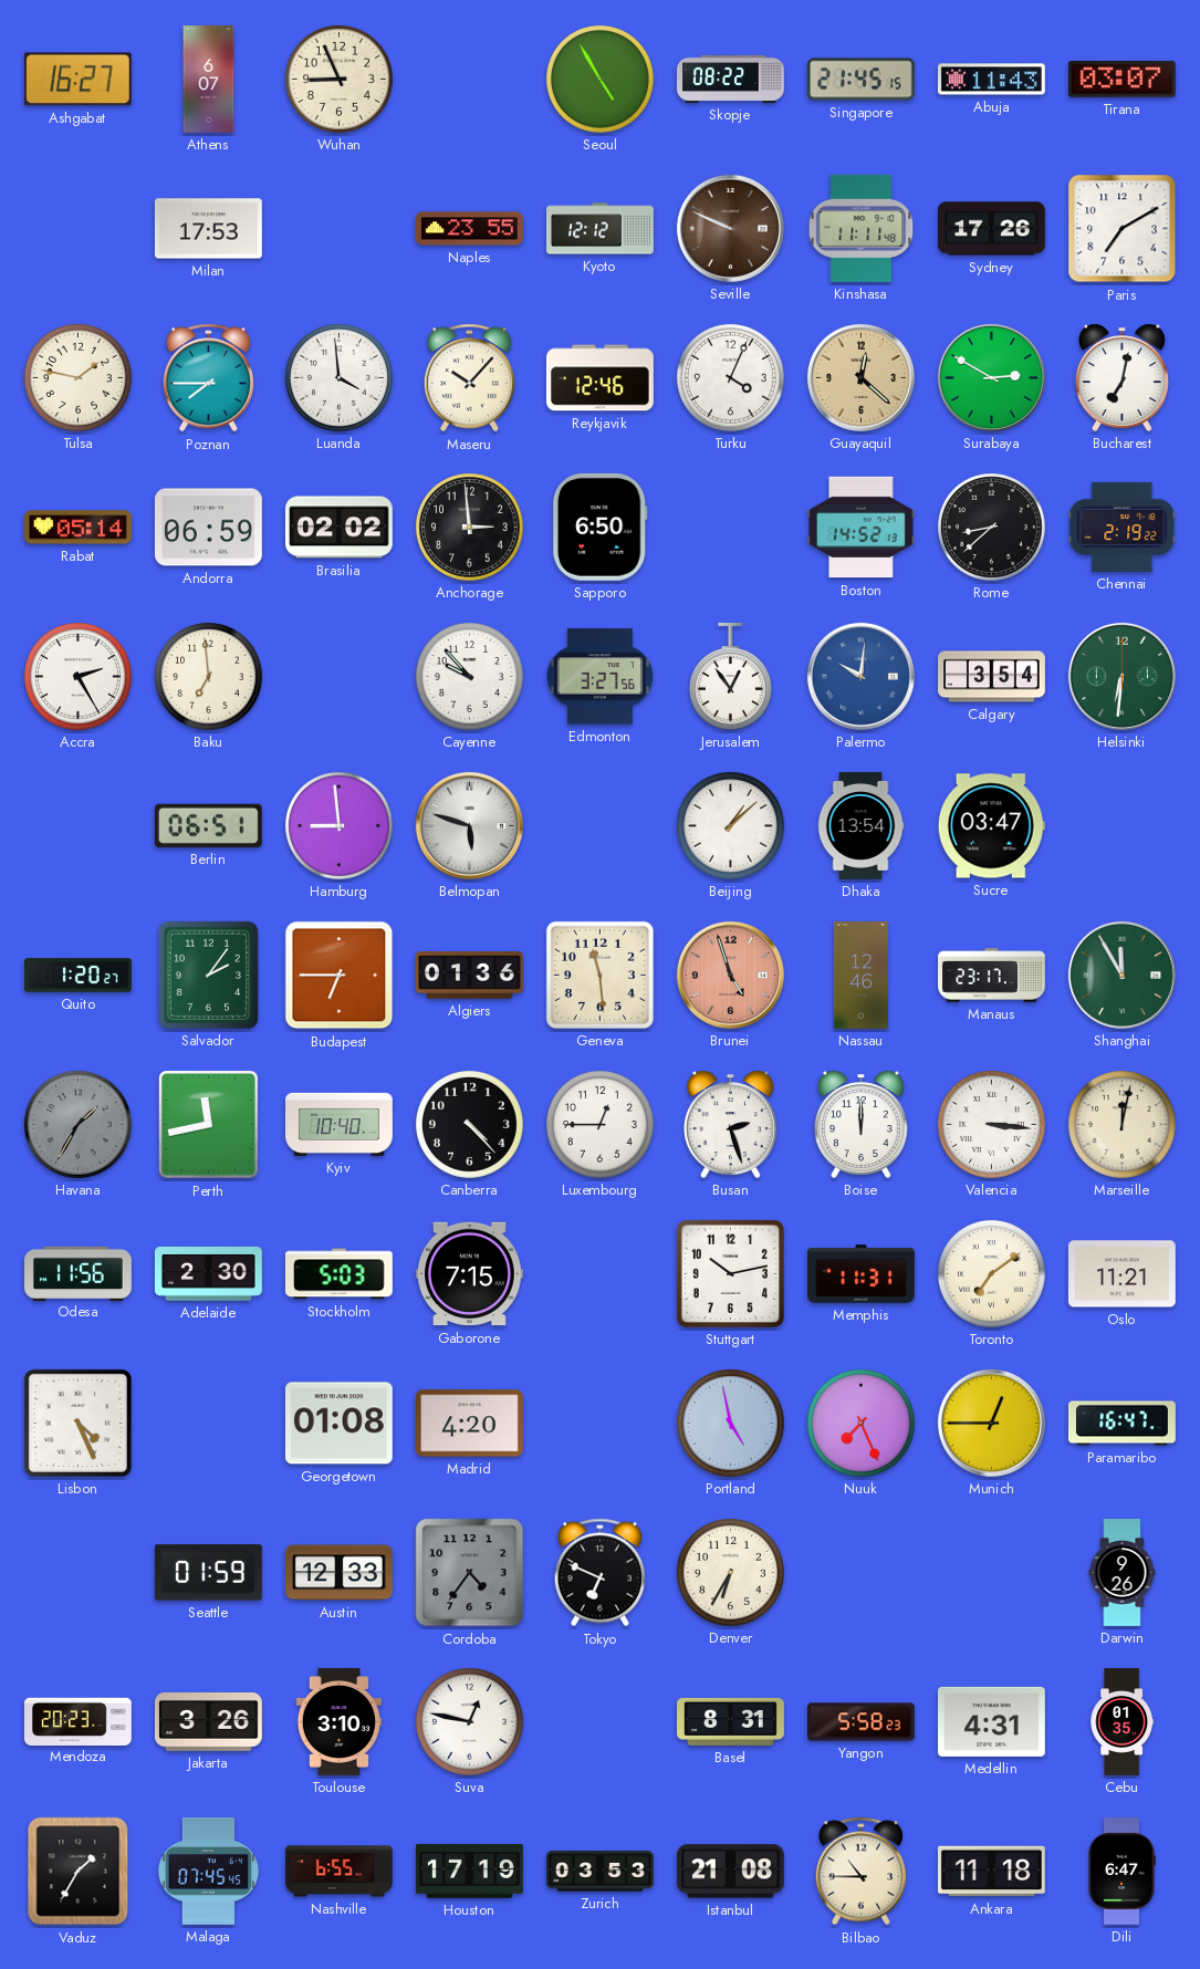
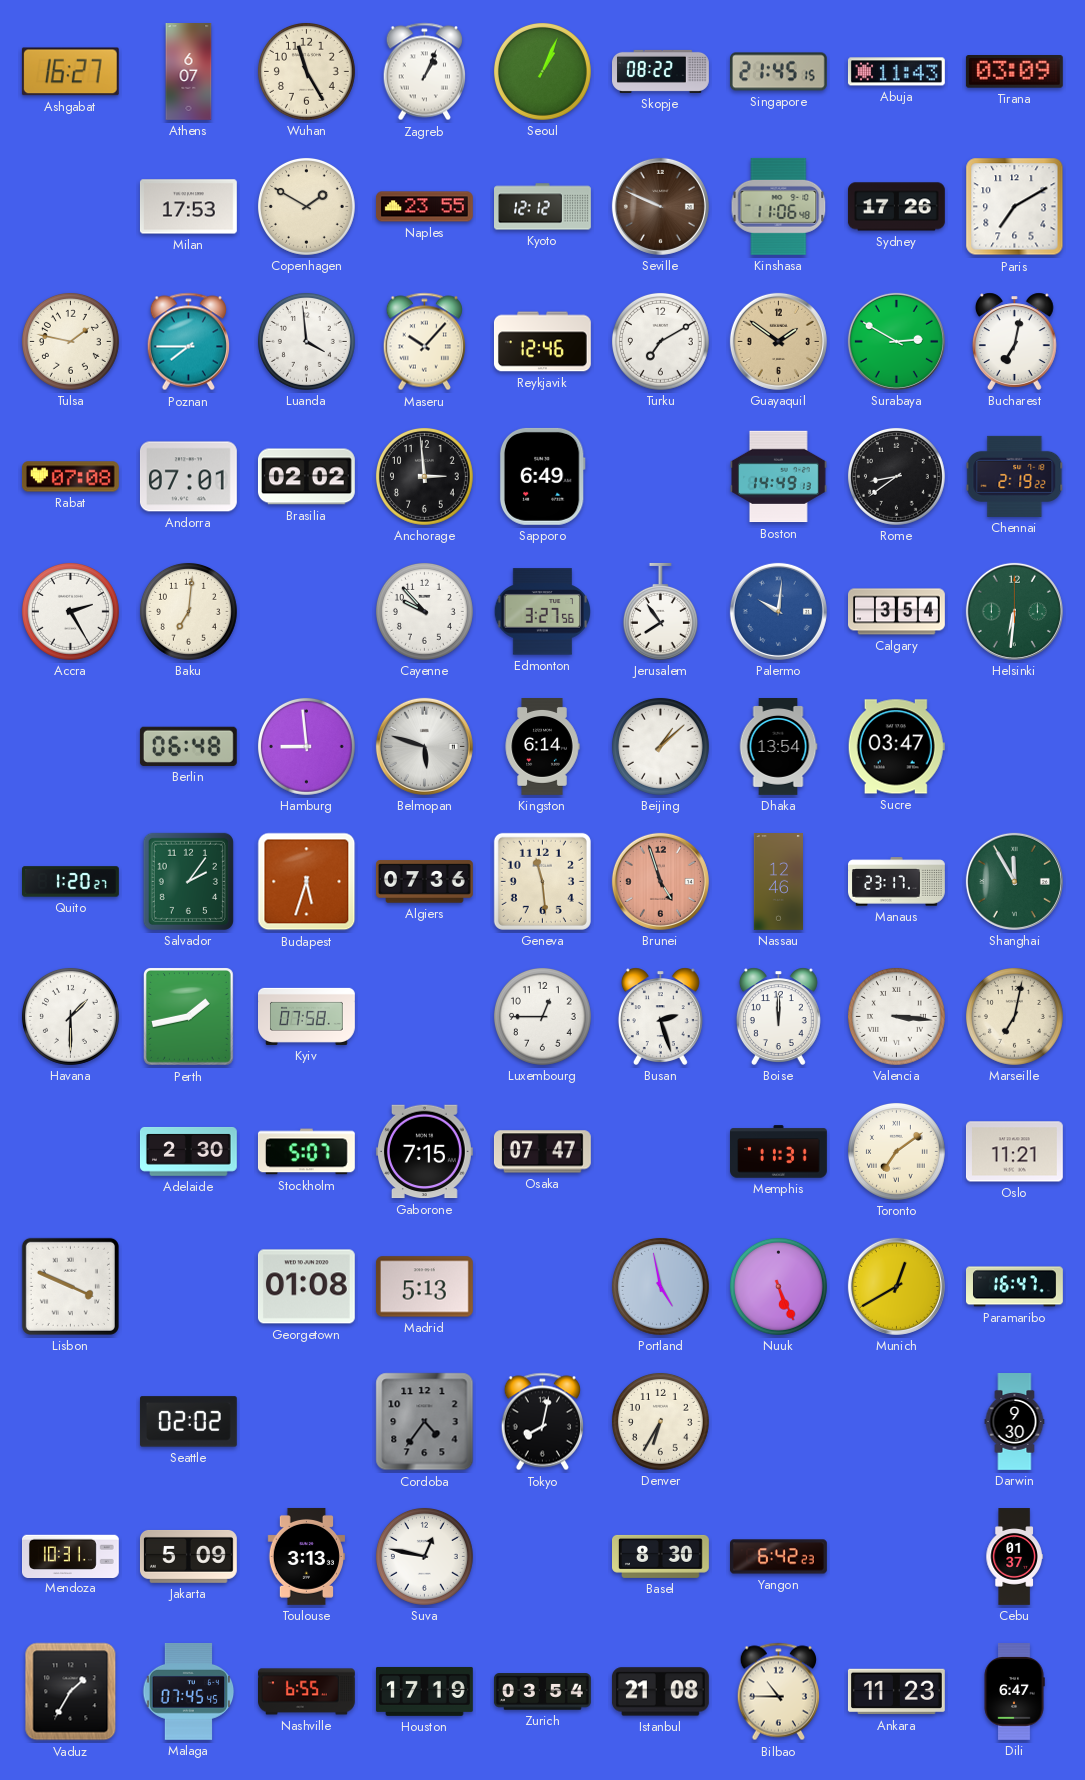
Wuhan: 8:56 -> 11:25 (306, 71)
Zagreb: none -> 1:04 (424, 72)
Seoul: 4:55 -> 1:04 (542, 71)
Tirana: 03:07 -> 03:09 (1014, 72)
Copenhagen: none -> 1:50 (306, 206)
Kinshasa: 11:11 -> 11:06 (779, 206)
Turku: 4:04 -> 7:10 (660, 341)
Guayaquil: 12:22 -> 1:51 (778, 341)
Rabat: 05:14 -> 07:08 (70, 477)
Andorra: 06:59 -> 07:01 (188, 477)
Sapporo: 6:50 -> 6:49 (542, 476)
Boston: 14:52 -> 14:49 (779, 477)
Rome: 8:38 -> 8:39 (896, 476)
Baku: 6:59 -> 7:01 (188, 611)
Jerusalem: 12:54 -> 7:54 (660, 611)
Berlin: 06:51 -> 06:48 (188, 746)
Kingston: none -> 6:14 (542, 747)
Budapest: 6:45 -> 5:33 (307, 882)
Algiers: 01:36 -> 07:36 (425, 882)
Havana: 1:35 -> 1:30 (70, 1016)
Havana dial: grey -> white (70, 1016)
Perth: 11:43 -> 1:43 (189, 1017)
Kyiv: 10:40 -> 07:58 (307, 1016)
Canberra: 4:23 -> none (469, 1124)
Marseille: 12:02 -> 7:02 (1014, 1016)
Odesa: 11:56 -> none (79, 1273)
Stockholm: 5:03 -> 5:07 (306, 1152)
Osaka: none -> 07:47 (542, 1152)
Stuttgart: 10:13 -> none (730, 1273)
Lisbon: 4:26 -> 3:49 (70, 1286)
Madrid: 4:20 -> 5:13 (424, 1287)
Nuuk: 7:26 -> 5:26 (778, 1286)
Munich: 12:45 -> 12:40 (896, 1286)
Seattle: 01:59 -> 02:02 (188, 1422)
Austin: 12:33 -> none (338, 1573)
Tokyo: 6:49 -> 8:02 (542, 1422)
Darwin: 9:26 -> 9:30 (1015, 1422)
Mendoza: 20:23 -> 10:31 (71, 1556)
Jakarta: 3:26 -> 5:09 (188, 1556)
Toulouse: 3:10 -> 3:13 (306, 1557)
Basel: 8:31 -> 8:30 (661, 1556)
Yangon: 5:58 -> 6:42 (779, 1557)
Medellin: 4:31 -> none (991, 1721)
Cebu: 01:35 -> 01:37 (1014, 1557)
Zurich: 03:53 -> 03:54 (543, 1692)
Ankara: 11:18 -> 11:23 (896, 1692)
